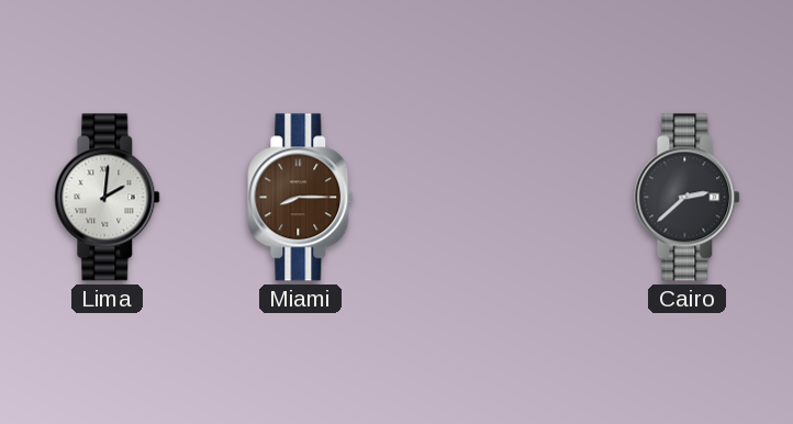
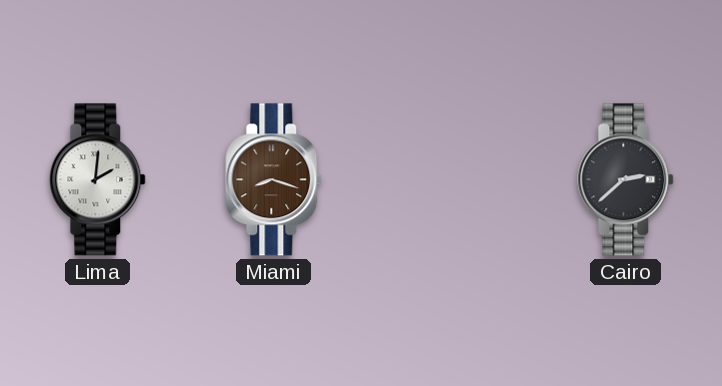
Miami: 8:15 -> 8:18 (274, 180)
